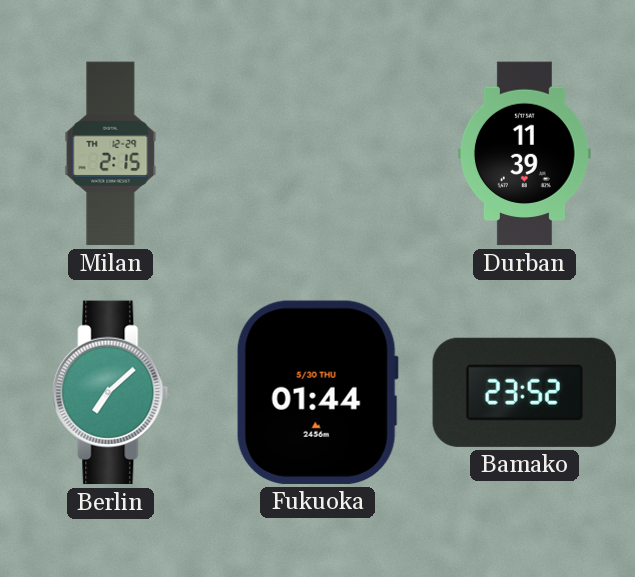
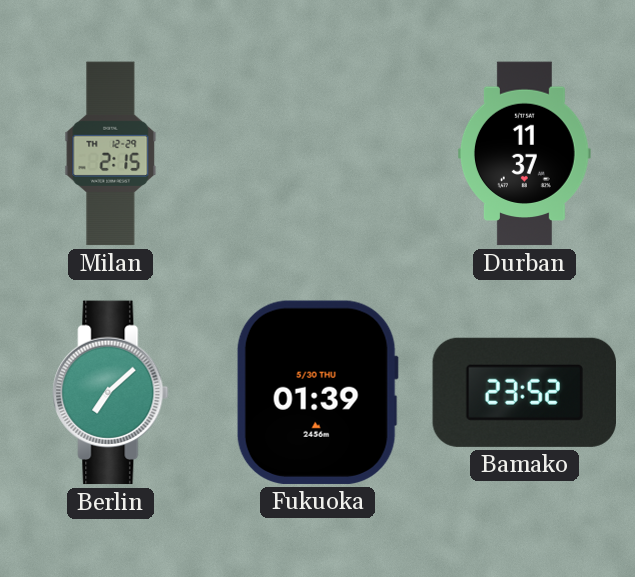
Durban: 11:39 -> 11:37 (524, 154)
Fukuoka: 01:44 -> 01:39 (317, 392)
